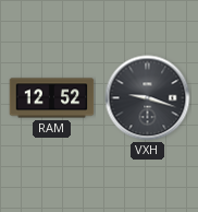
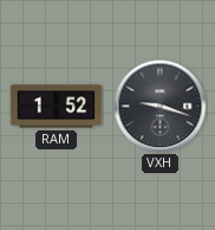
RAM: 12:52 -> 1:52 (57, 107)
